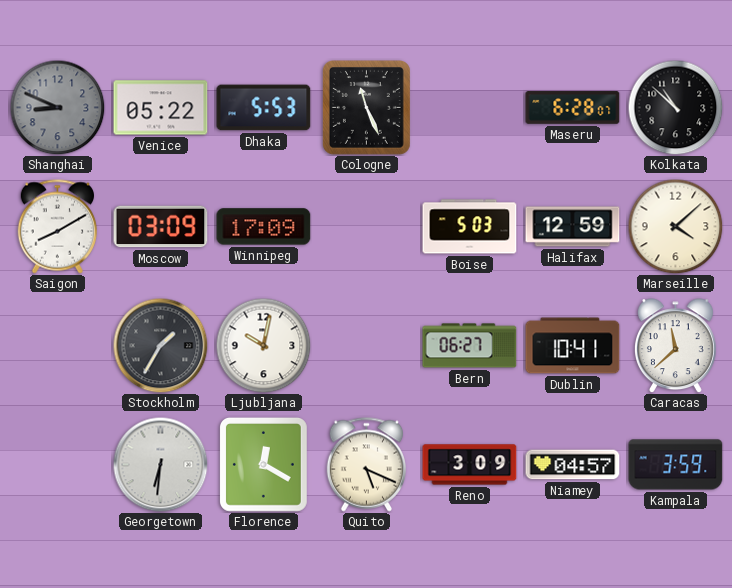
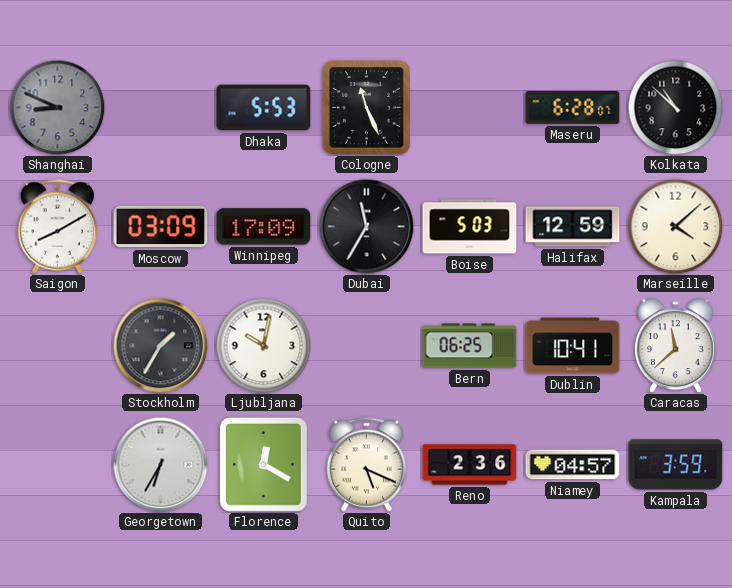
Venice: 05:22 -> none (161, 108)
Dubai: none -> 11:35 (366, 226)
Bern: 06:27 -> 06:25 (470, 346)
Georgetown: 6:31 -> 6:35 (160, 464)
Reno: 3:09 -> 2:36 (470, 465)
